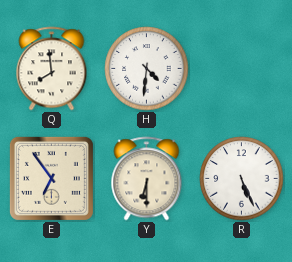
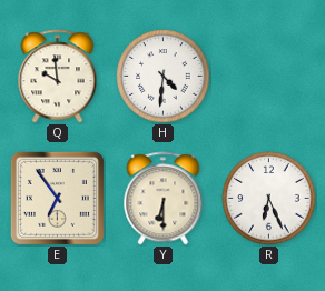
Q: 7:59 -> 9:59 (58, 77)
R: 5:26 -> 6:26 (269, 199)
